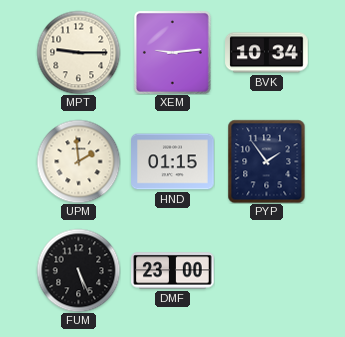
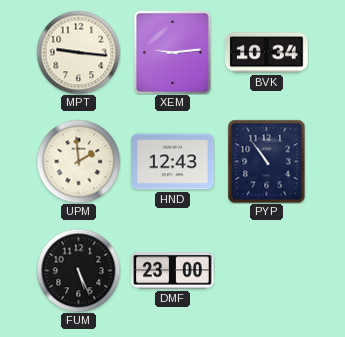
MPT: 9:15 -> 9:16 (78, 52)
HND: 01:15 -> 12:43 (173, 162)
PYP: 1:54 -> 10:54 (267, 161)
